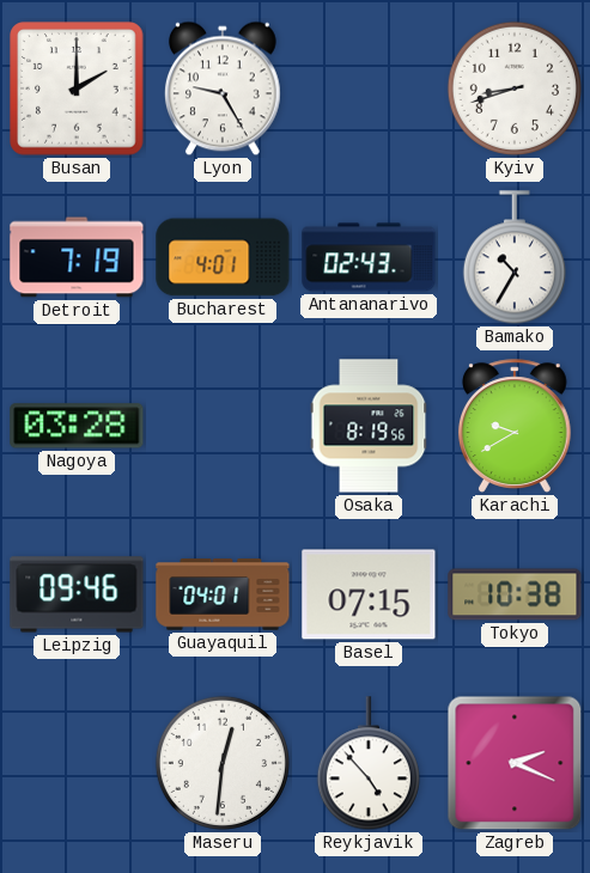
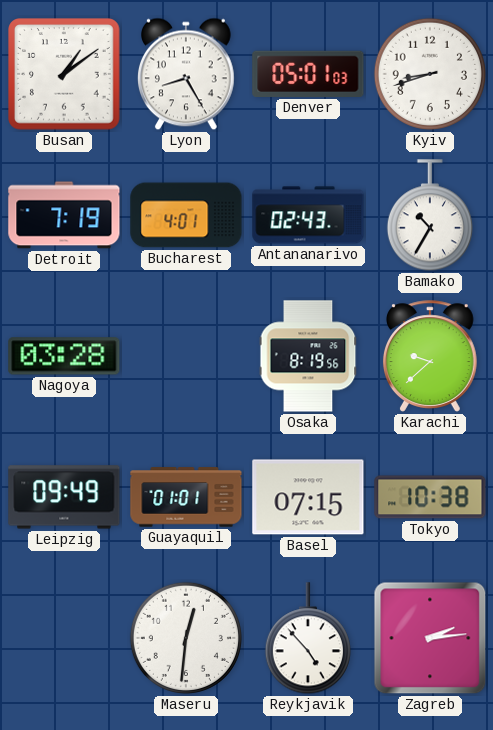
Busan: 2:00 -> 1:09 (64, 74)
Lyon: 9:25 -> 8:25 (186, 74)
Denver: none -> 05:01 (308, 74)
Karachi: 9:40 -> 9:38 (430, 356)
Leipzig: 09:46 -> 09:49 (64, 497)
Guayaquil: 04:01 -> 01:01 (186, 497)
Zagreb: 2:19 -> 2:14 (430, 638)
